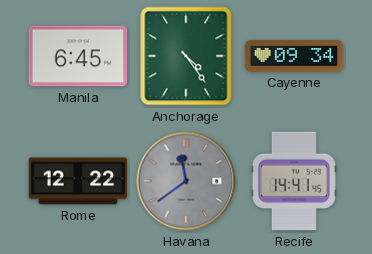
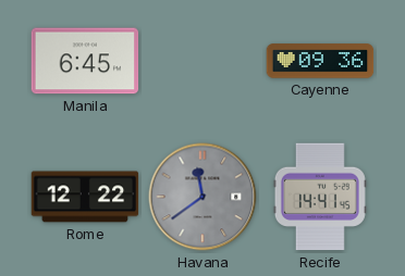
Anchorage: 4:24 -> none (186, 56)
Cayenne: 09:34 -> 09:36 (320, 61)
